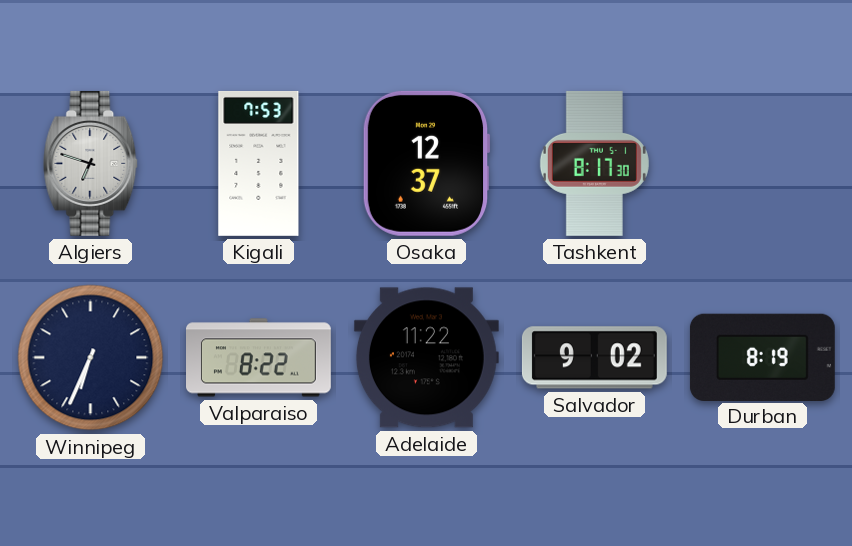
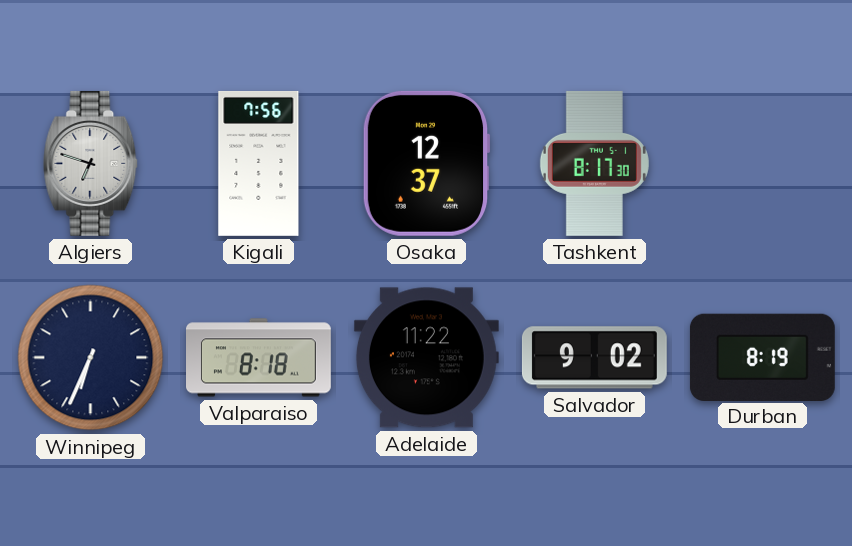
Kigali: 7:53 -> 7:56 (259, 163)
Valparaiso: 8:22 -> 8:18 (259, 358)
